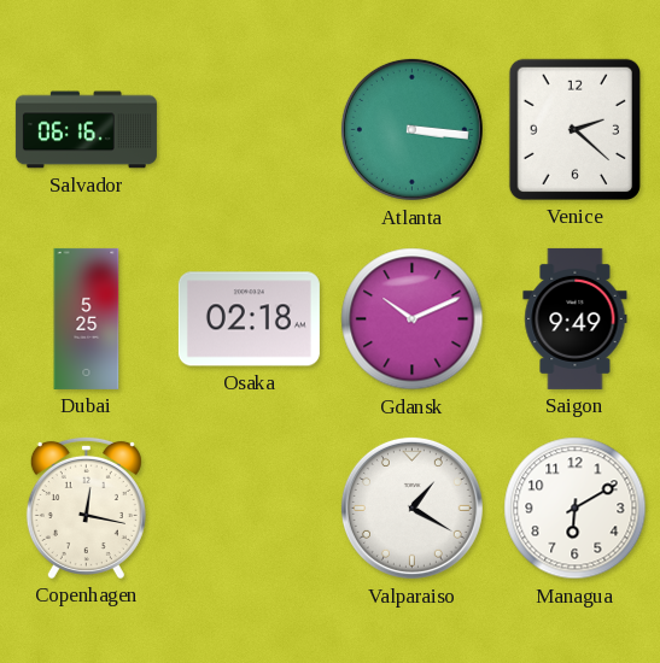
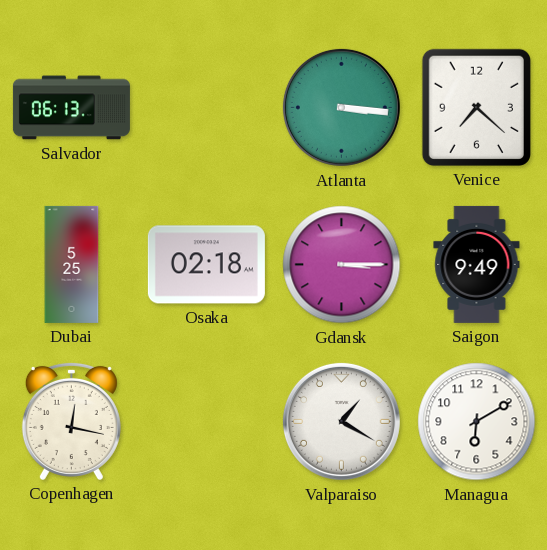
Salvador: 06:16 -> 06:13 (71, 108)
Venice: 2:22 -> 7:22 (476, 107)
Gdansk: 10:11 -> 3:15 (342, 265)
